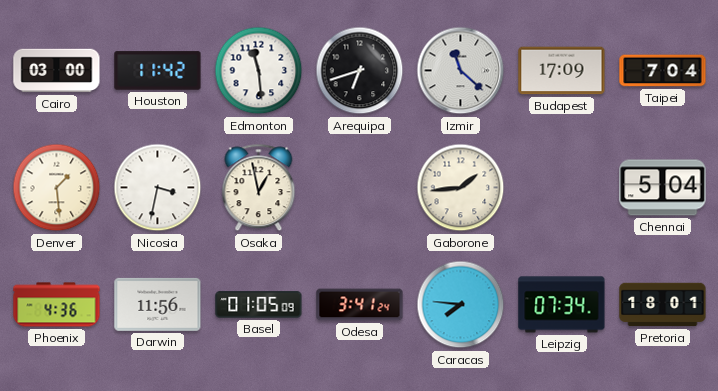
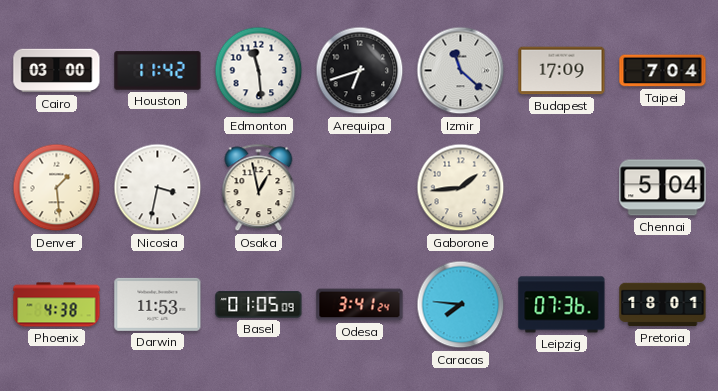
Phoenix: 4:36 -> 4:38 (57, 305)
Darwin: 11:56 -> 11:53 (158, 304)
Leipzig: 07:34 -> 07:36 (562, 305)
